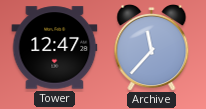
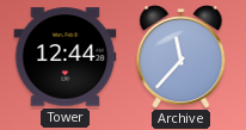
Tower: 12:47 -> 12:44 (66, 57)
